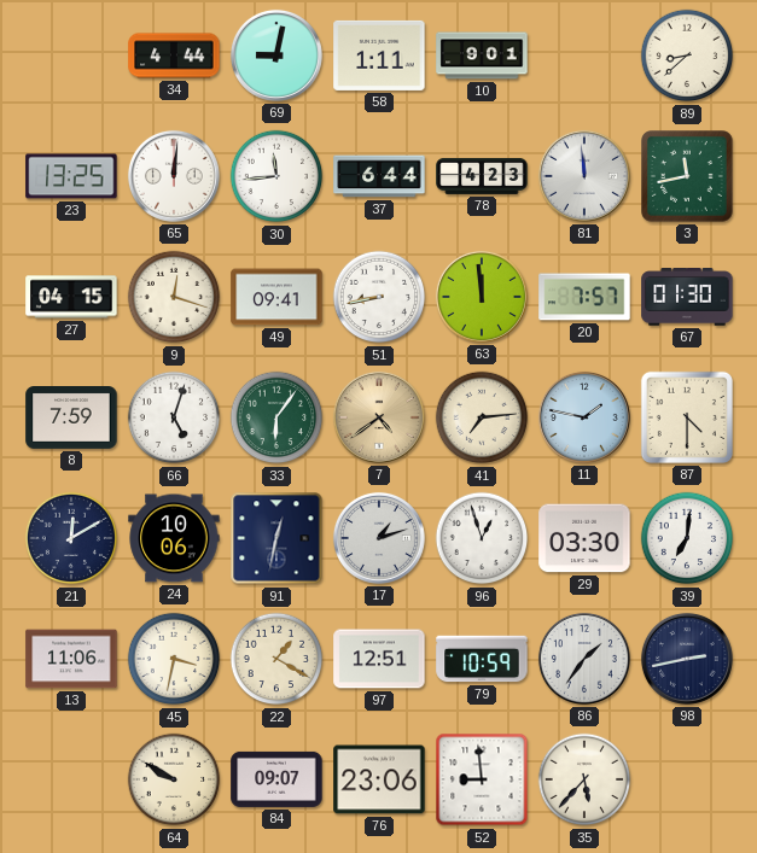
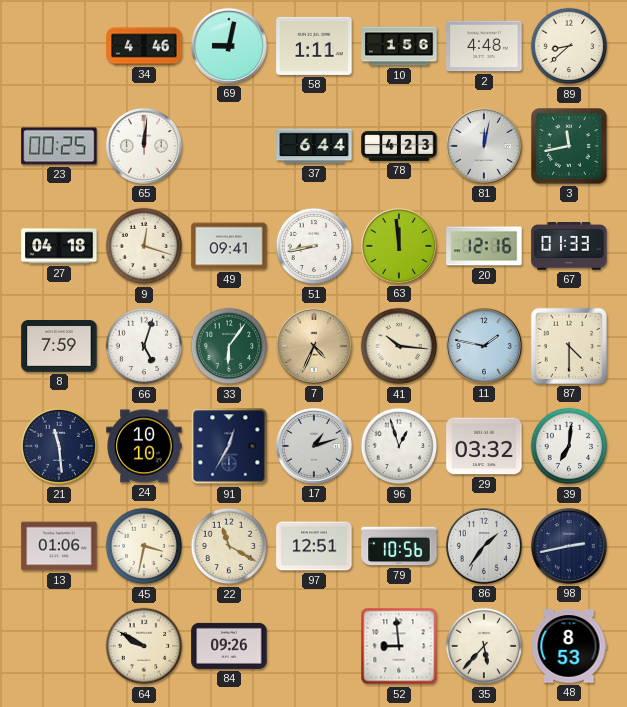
34: 4:44 -> 4:46 (144, 46)
10: 9:01 -> 1:56 (399, 46)
2: none -> 4:48 (484, 46)
23: 13:25 -> 00:25 (59, 146)
30: 11:44 -> none (276, 176)
81: 11:59 -> 12:02 (484, 146)
27: 04:15 -> 04:18 (59, 246)
20: 7:57 -> 12:16 (484, 246)
67: 01:30 -> 01:33 (569, 247)
7: 4:39 -> 4:34 (314, 346)
41: 7:14 -> 10:16 (399, 346)
21: 12:10 -> 11:29 (59, 446)
24: 10:06 -> 10:10 (144, 446)
91: 12:32 -> 12:35 (229, 446)
29: 03:30 -> 03:32 (484, 446)
13: 11:06 -> 01:06 (59, 546)
22: 1:20 -> 11:20 (229, 546)
79: 10:59 -> 10:56 (399, 546)
84: 09:07 -> 09:26 (229, 646)
76: 23:06 -> none (379, 779)
48: none -> 8:53 (569, 646)
